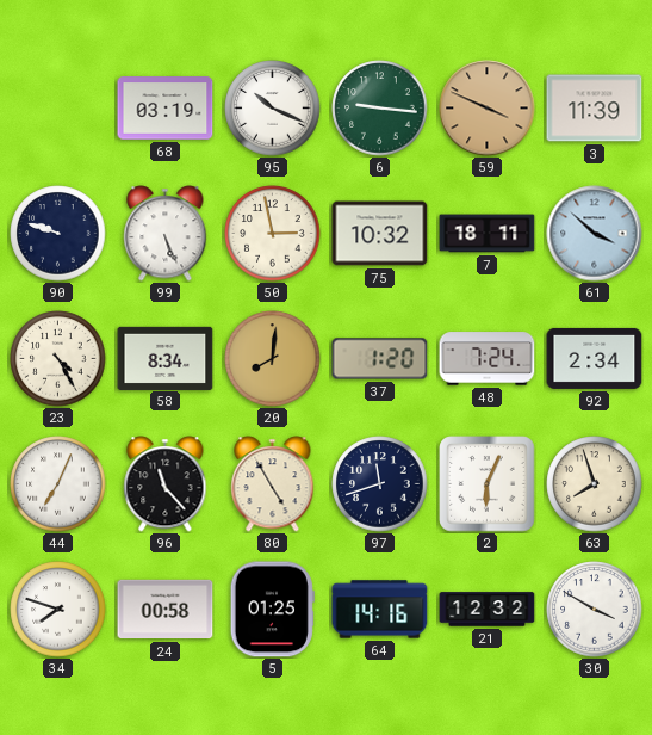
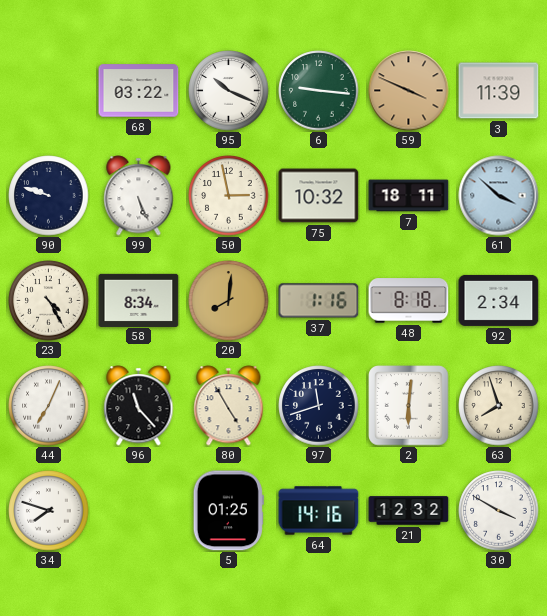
68: 03:19 -> 03:22 (139, 91)
37: 1:20 -> 1:16 (319, 301)
48: 7:24 -> 8:18 (409, 301)
2: 6:04 -> 6:01 (409, 406)
24: 00:58 -> none (166, 610)
